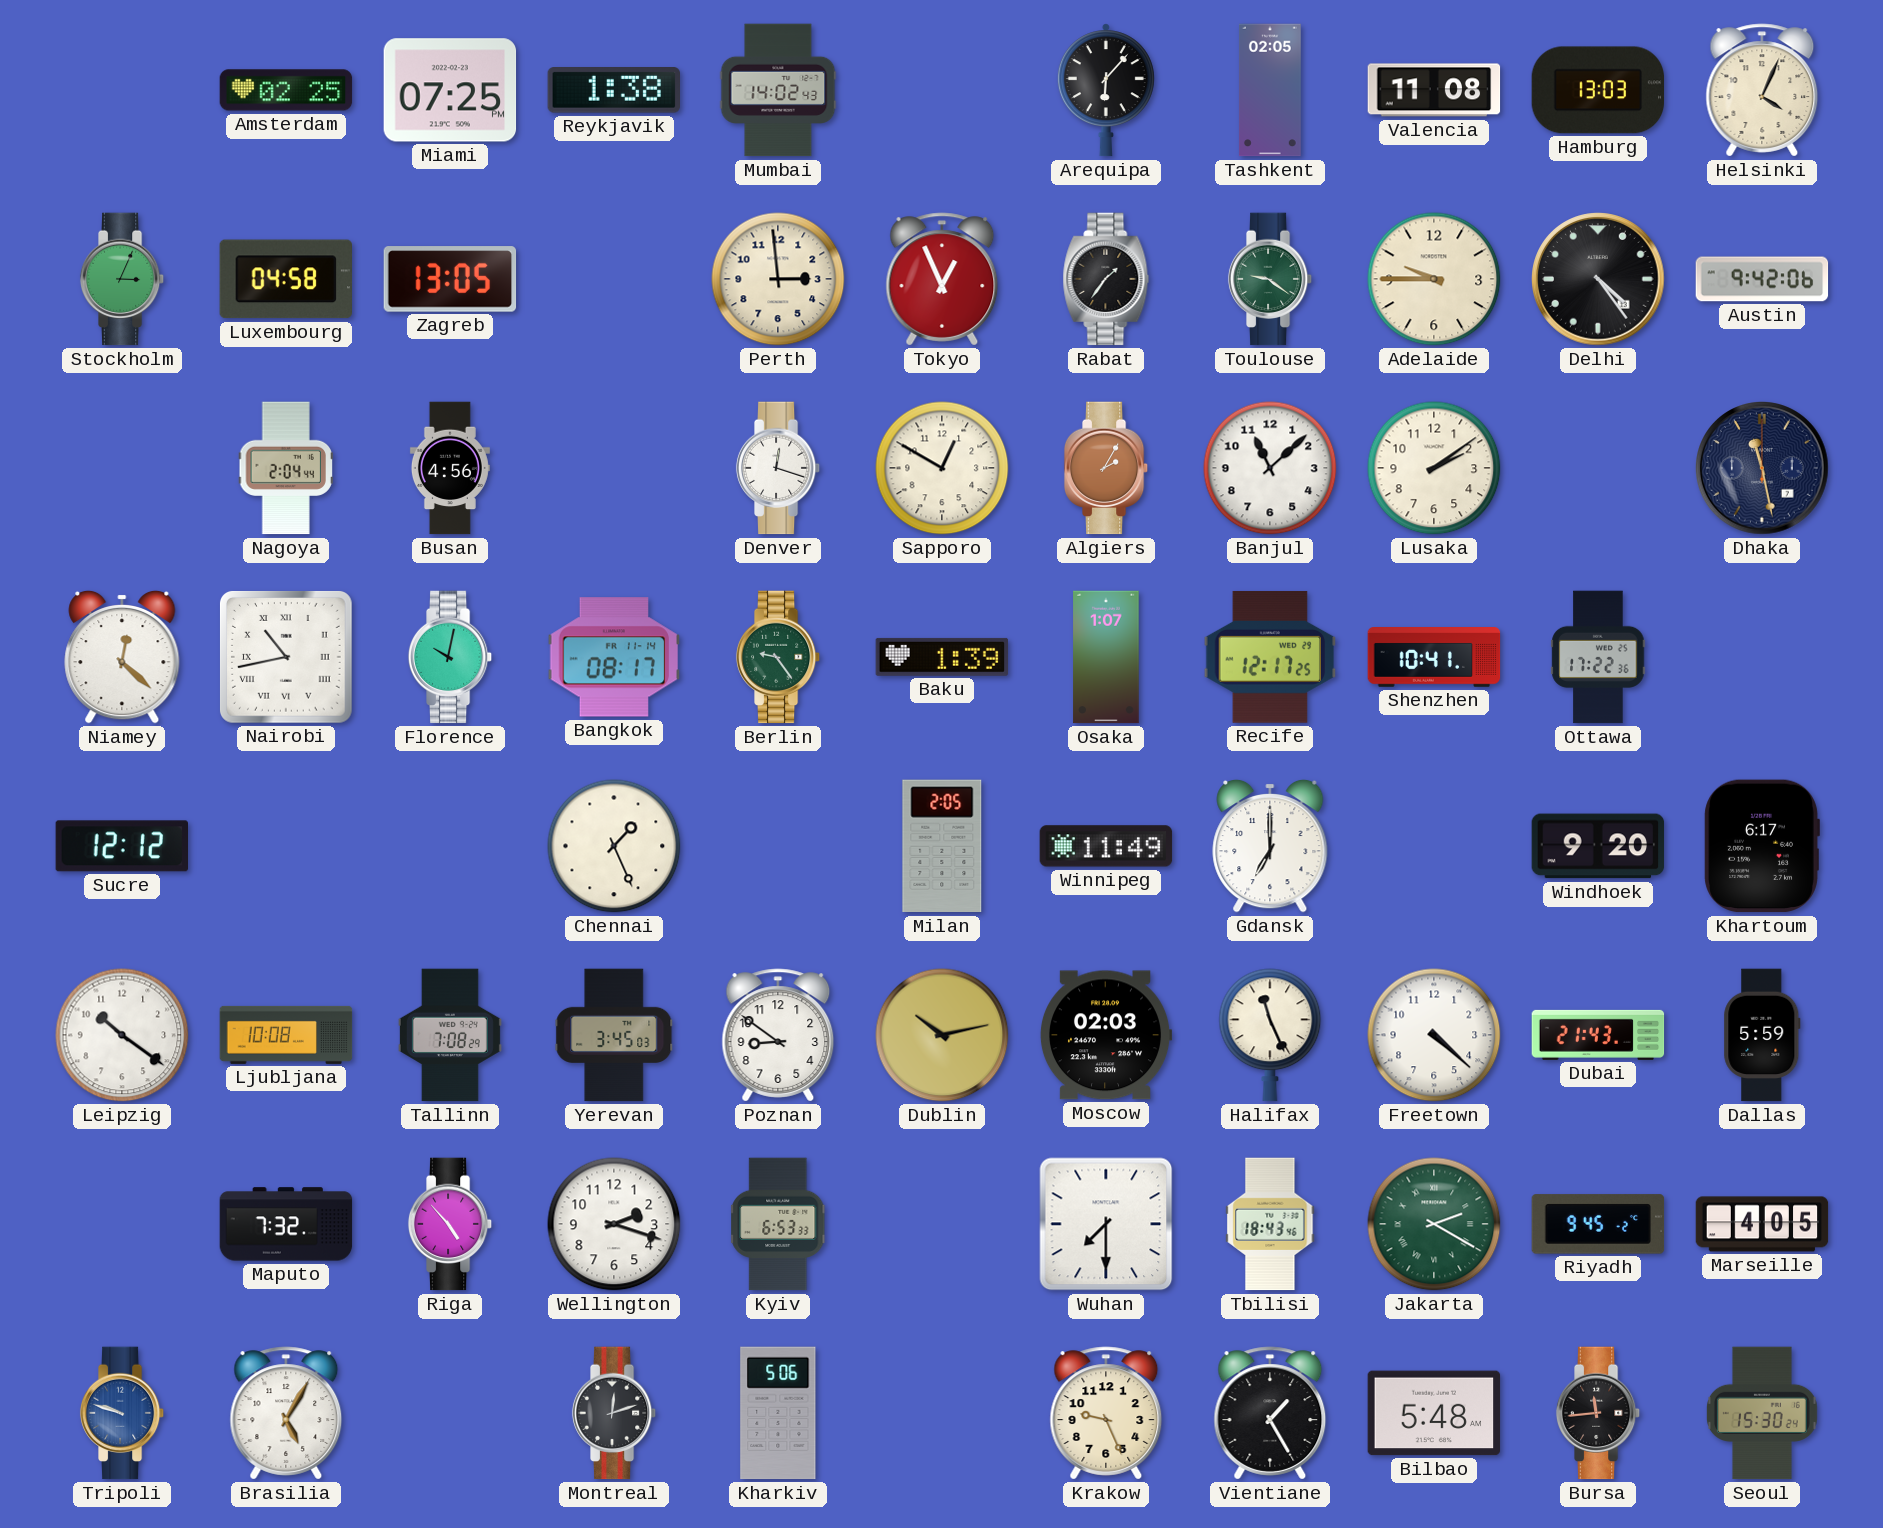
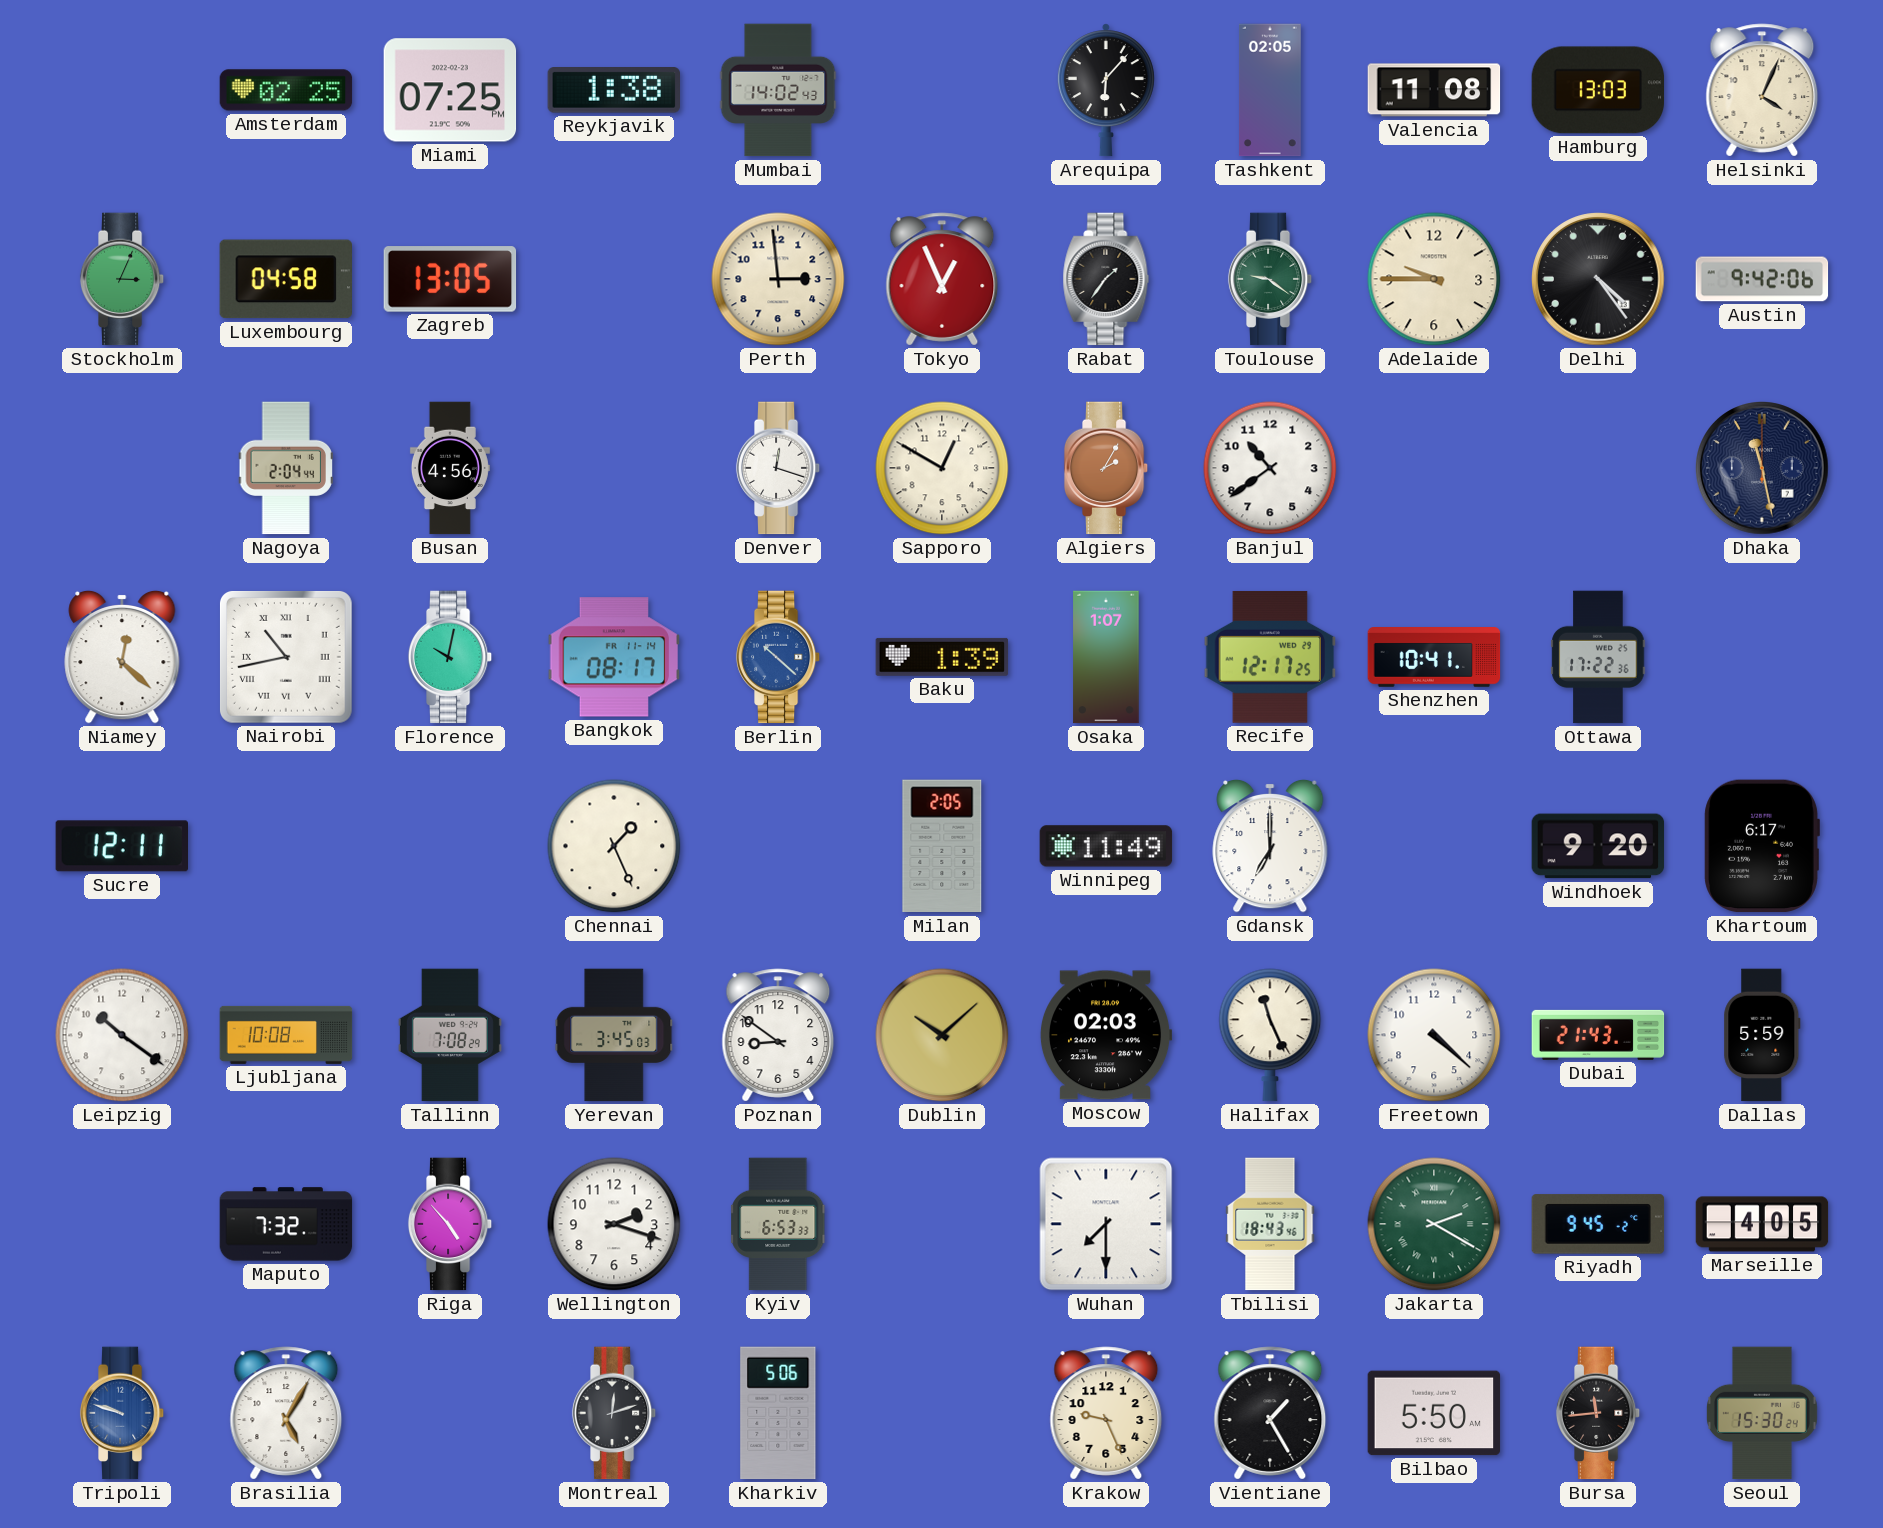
Banjul: 11:08 -> 10:39 (1270, 468)
Lusaka: 2:09 -> none (1434, 468)
Berlin: 9:24 -> 10:22 (778, 657)
Berlin dial: green -> blue (778, 657)
Sucre: 12:12 -> 12:11 (121, 846)
Dublin: 10:13 -> 10:08 (942, 1035)
Bilbao: 5:48 -> 5:50 (1434, 1413)
